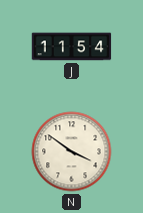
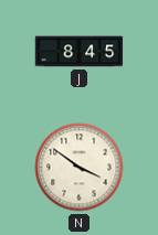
J: 11:54 -> 8:45 (80, 52)
